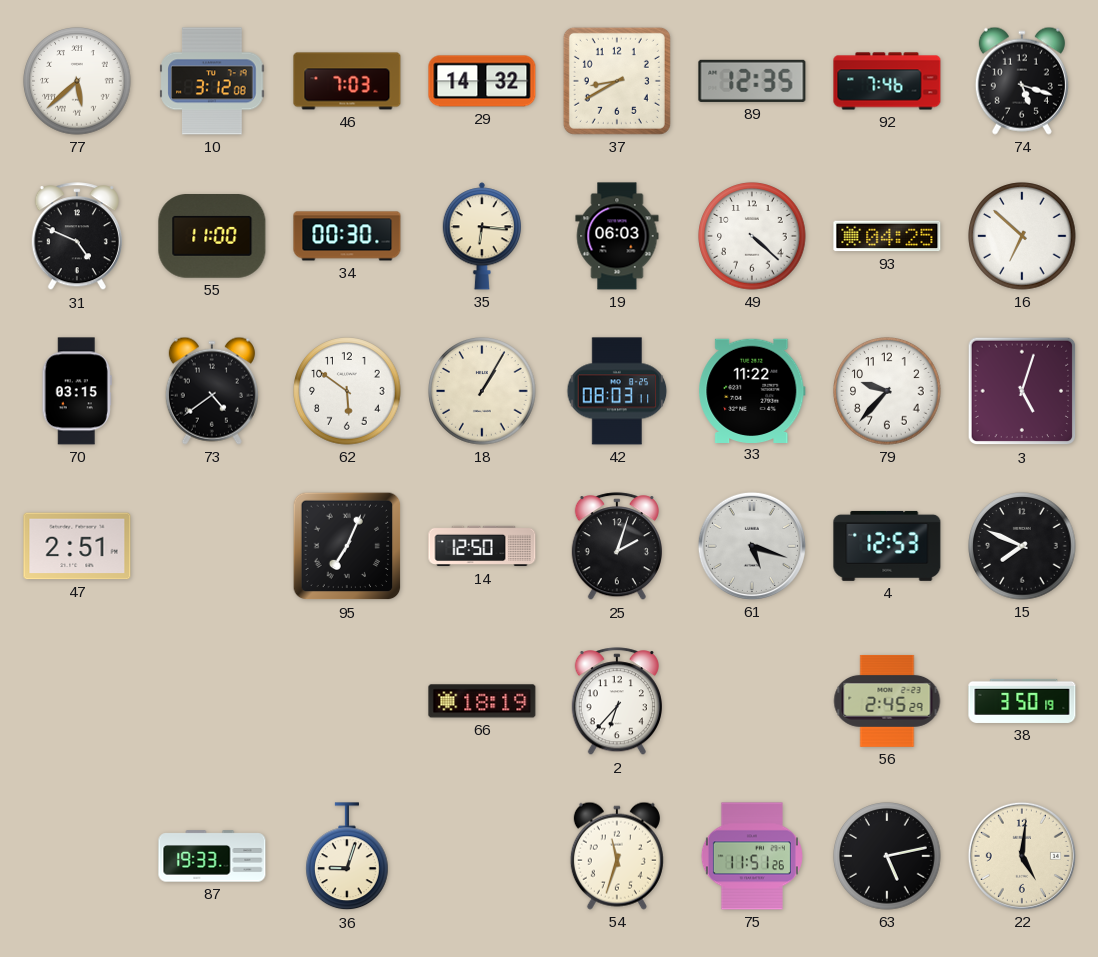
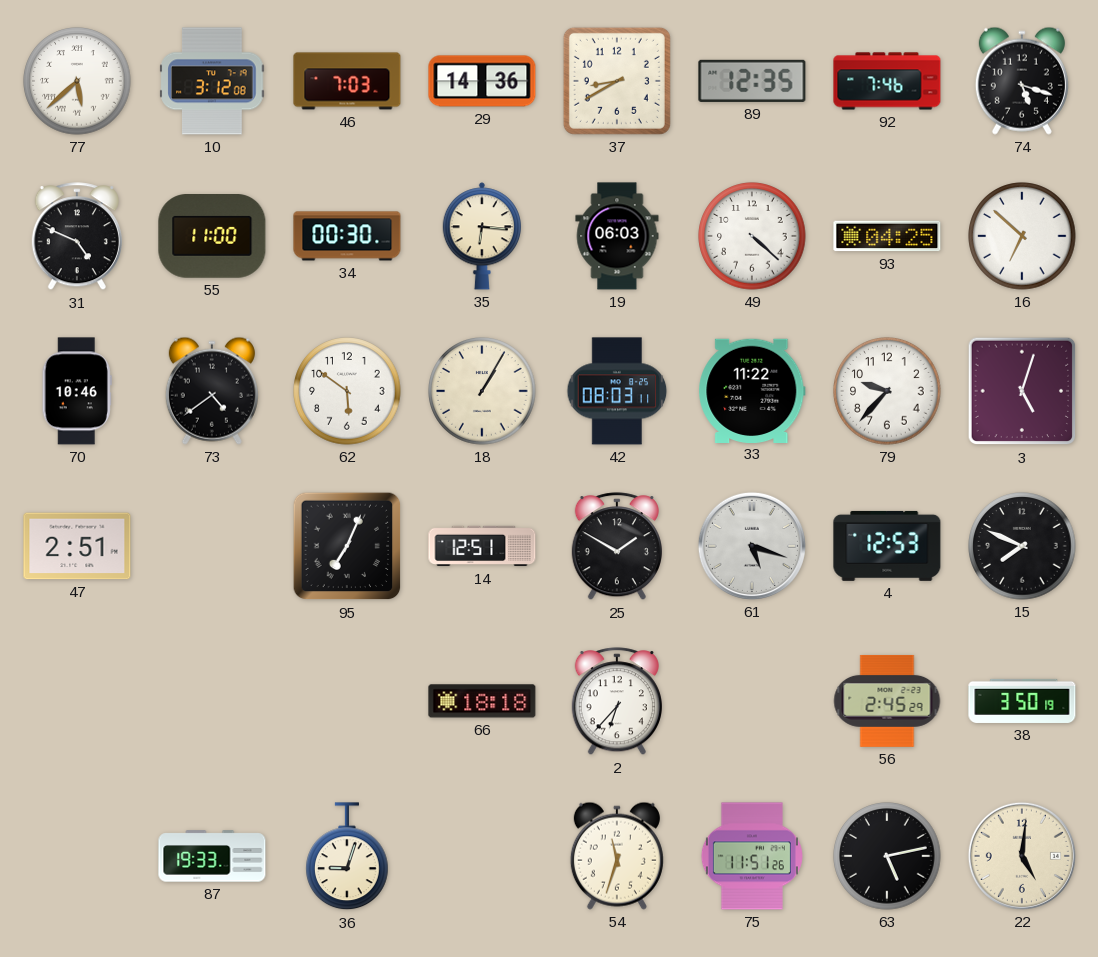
29: 14:32 -> 14:36 (482, 81)
70: 03:15 -> 10:46 (77, 391)
14: 12:50 -> 12:51 (482, 546)
25: 2:03 -> 1:50 (617, 547)
66: 18:19 -> 18:18 (482, 701)
